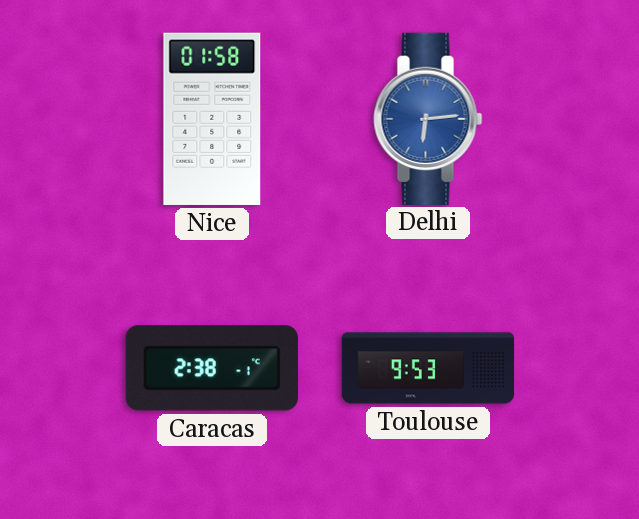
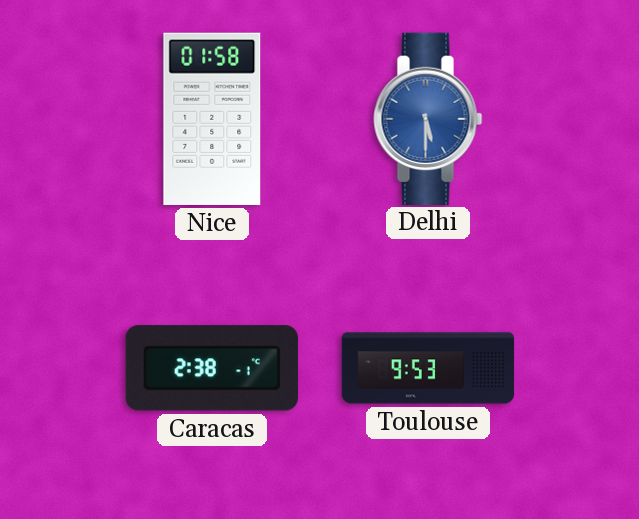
Delhi: 6:14 -> 5:30 (428, 118)
